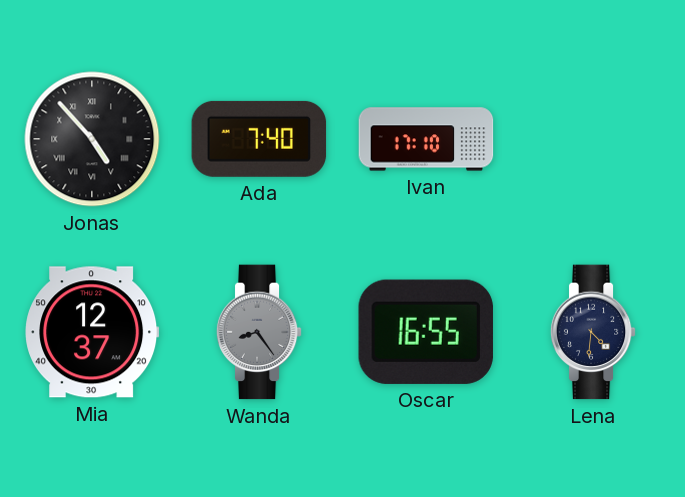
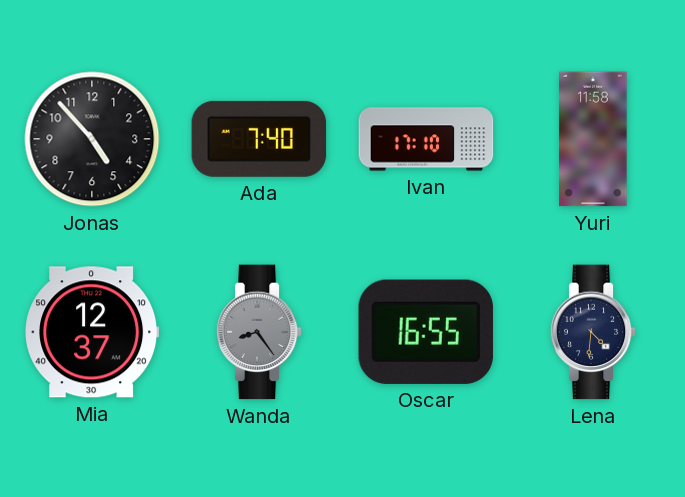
Jonas numerals: Roman -> Arabic (92, 139)
Yuri: none -> 11:58 (593, 139)
